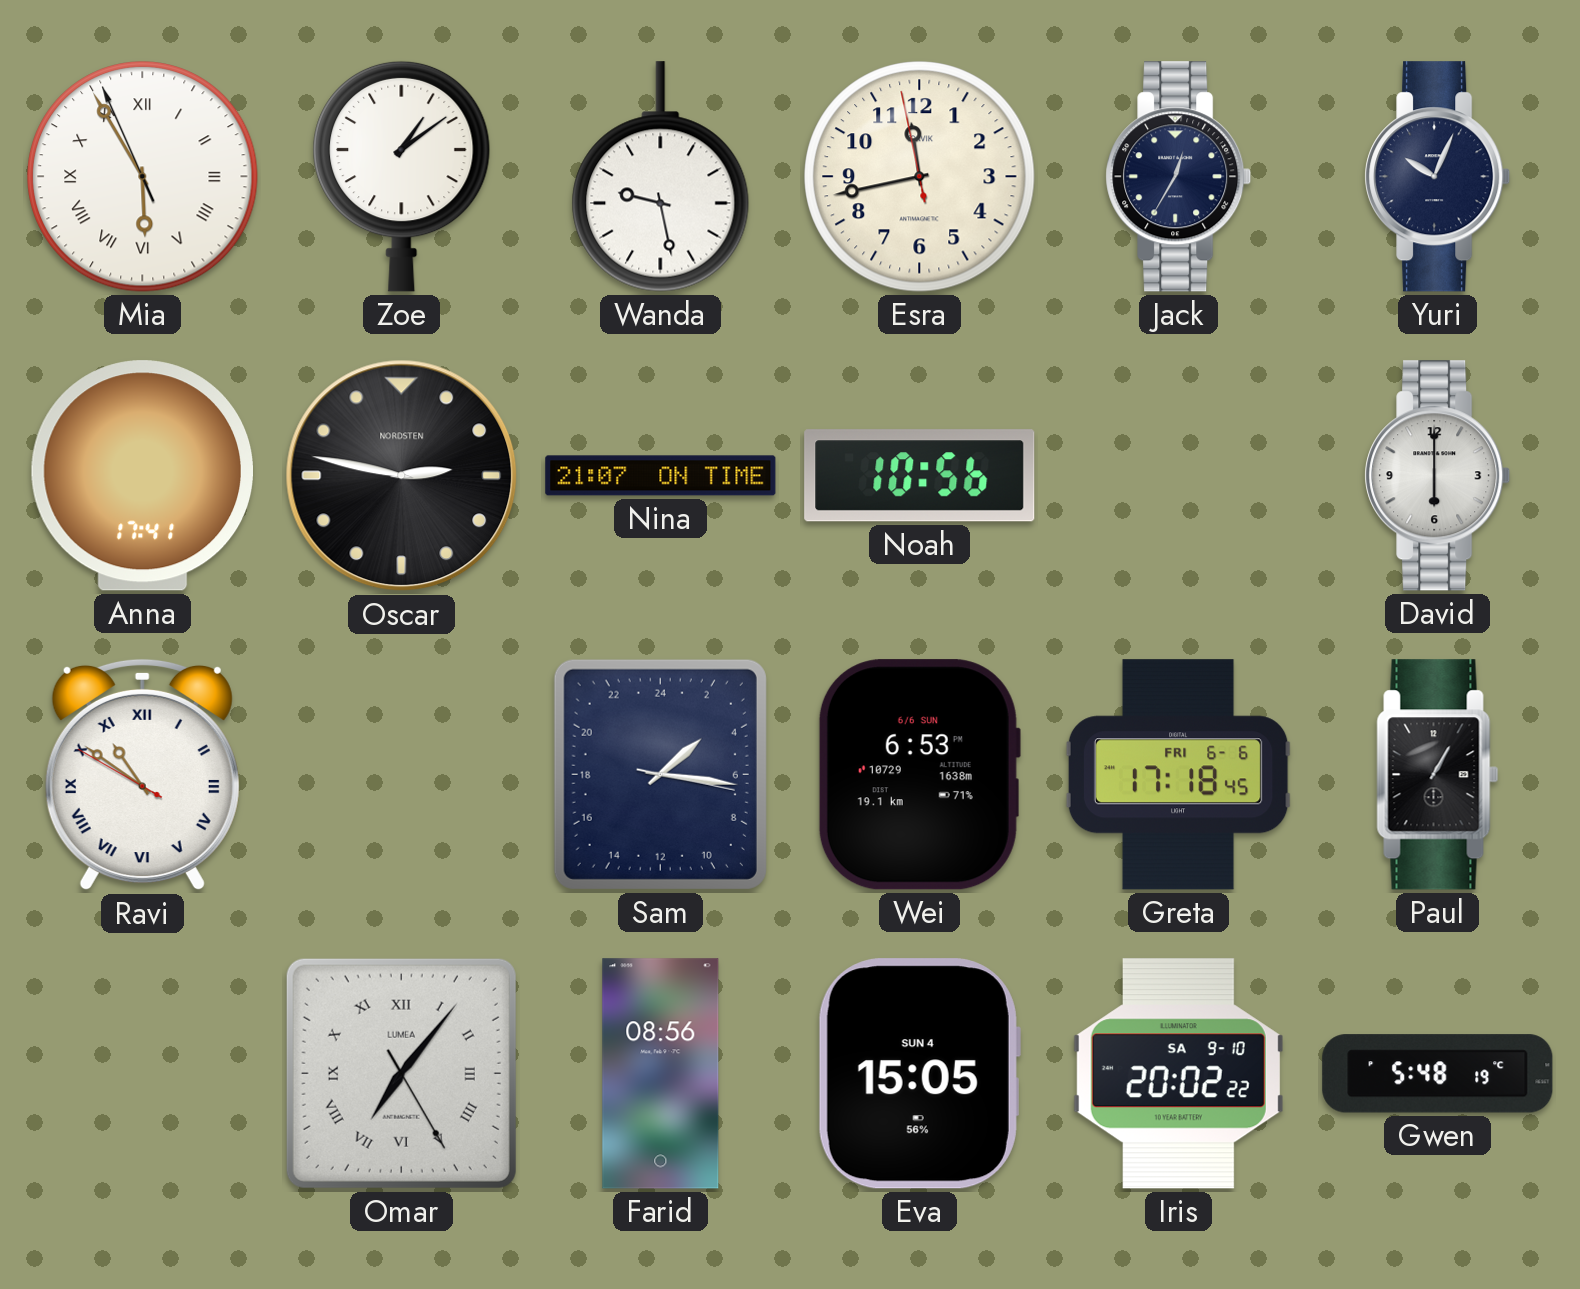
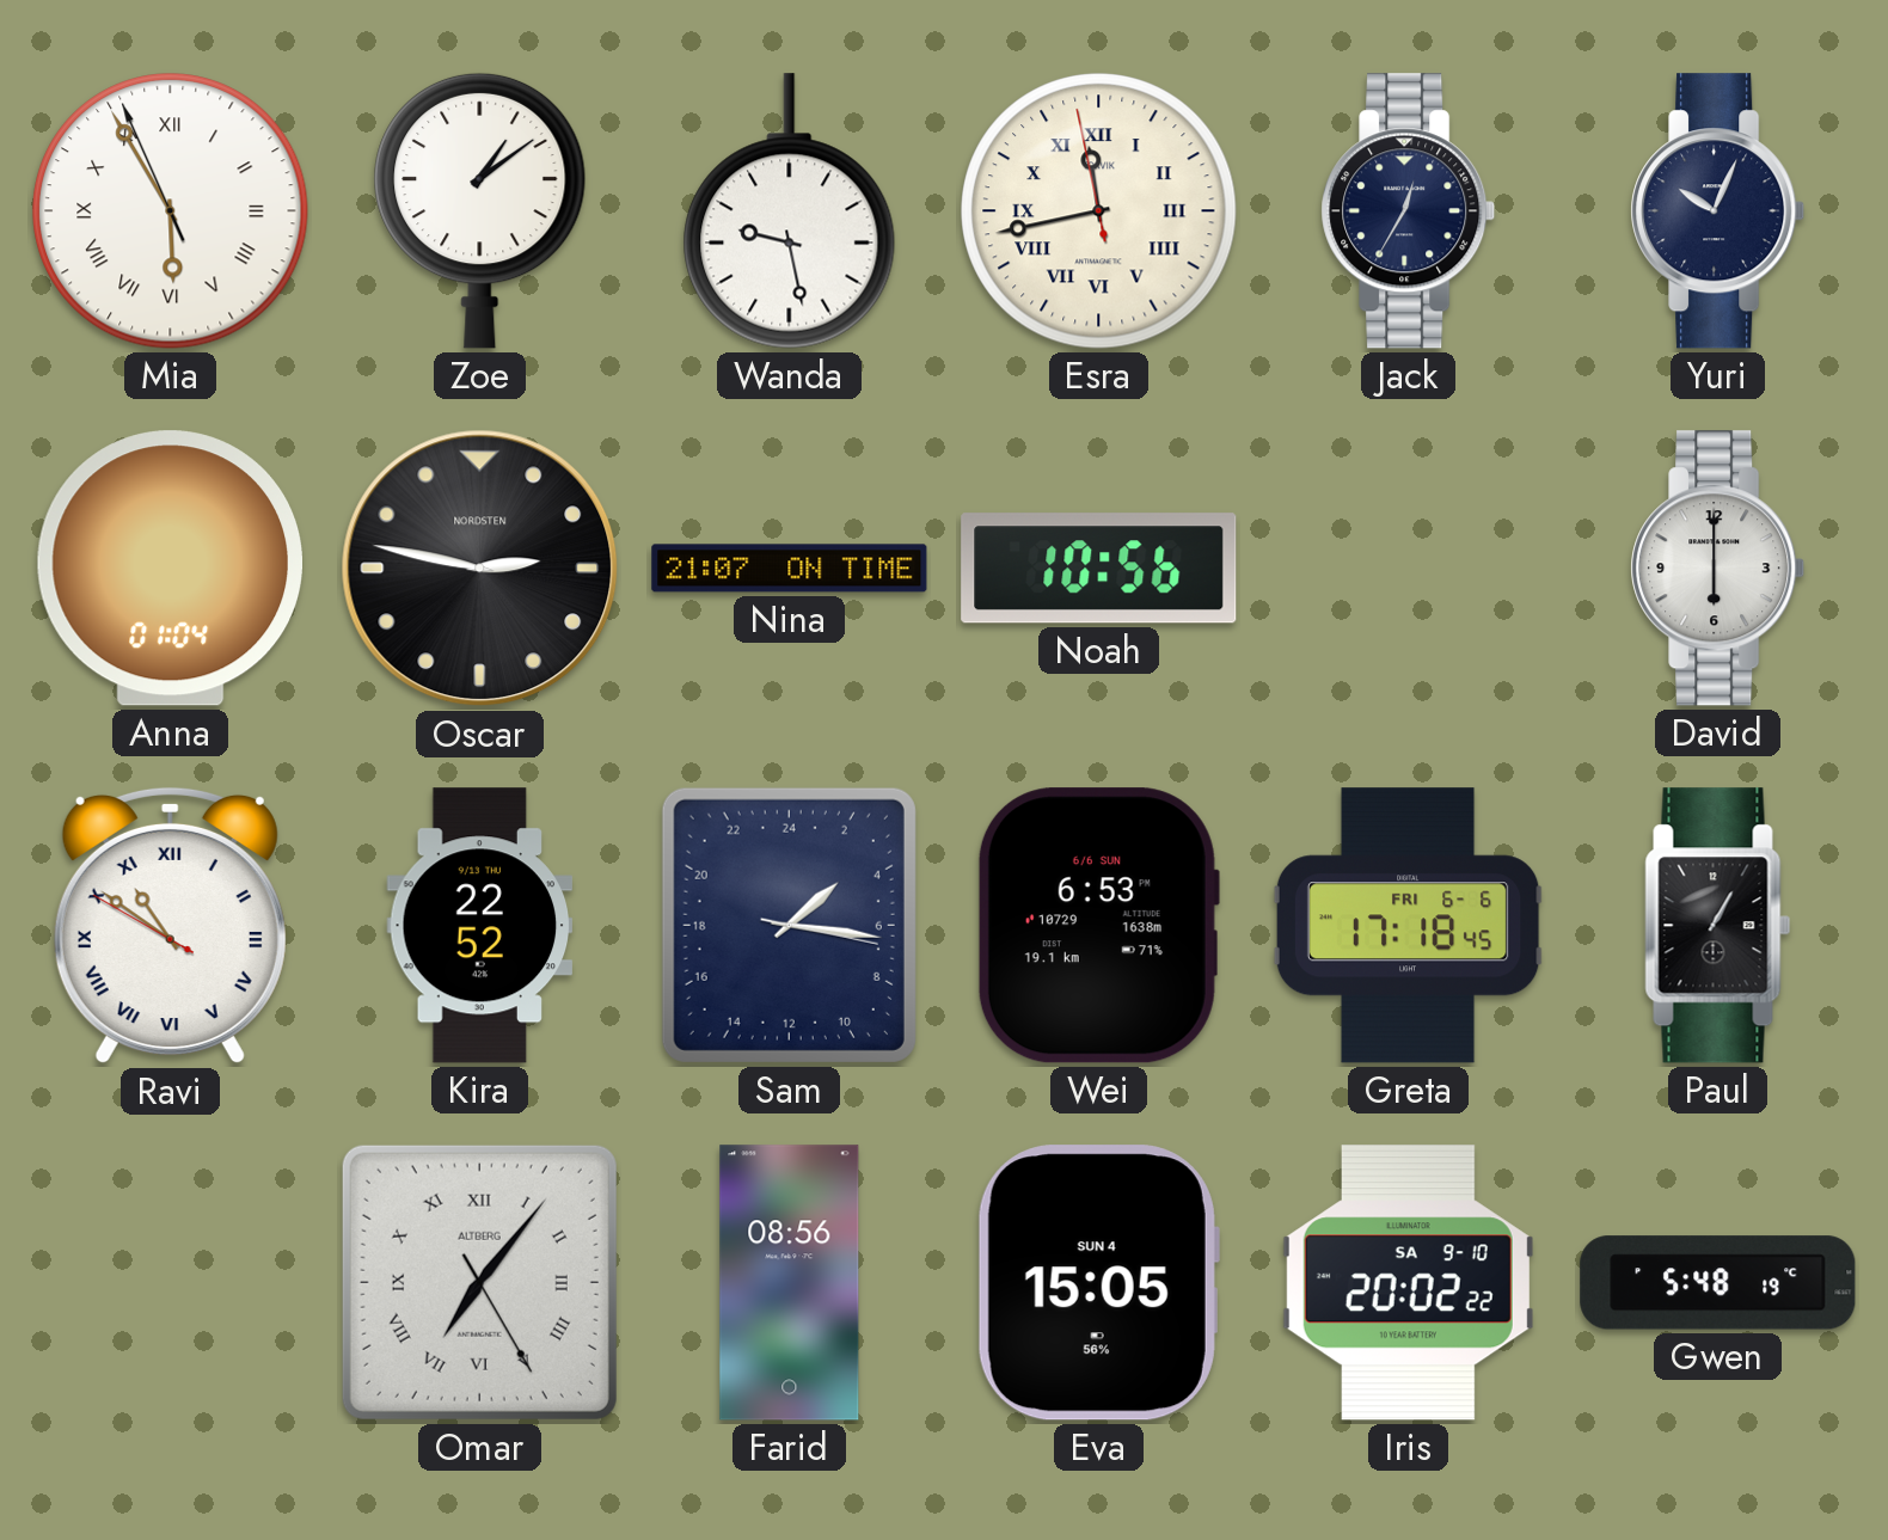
Esra numerals: Arabic -> Roman (1099, 211)
Anna: 17:41 -> 01:04 (170, 569)
Kira: none -> 22:52 (480, 926)
Omar brand: LUMEA -> ALTBERG (479, 1282)
